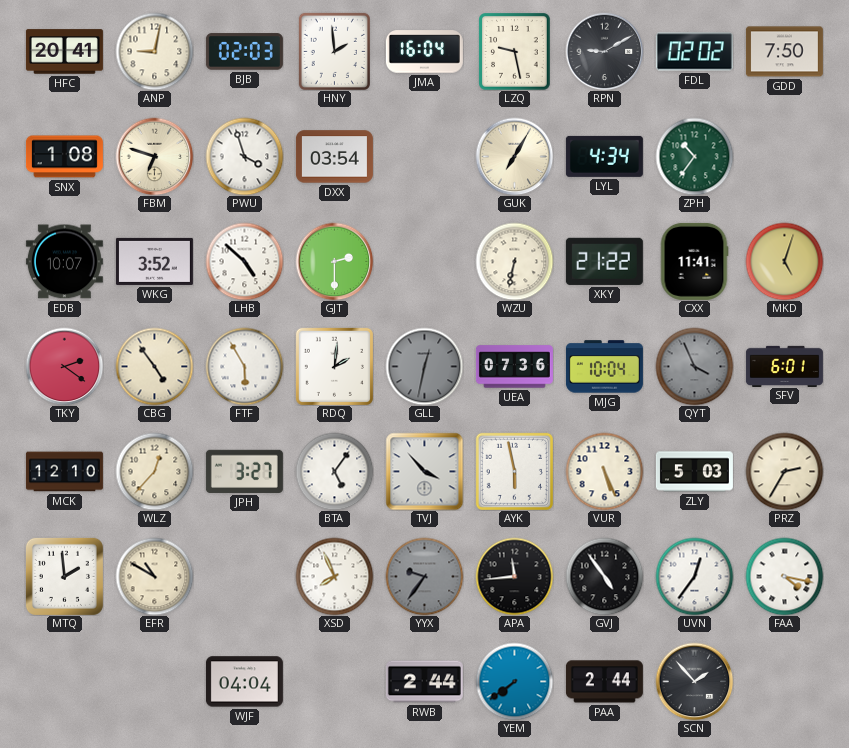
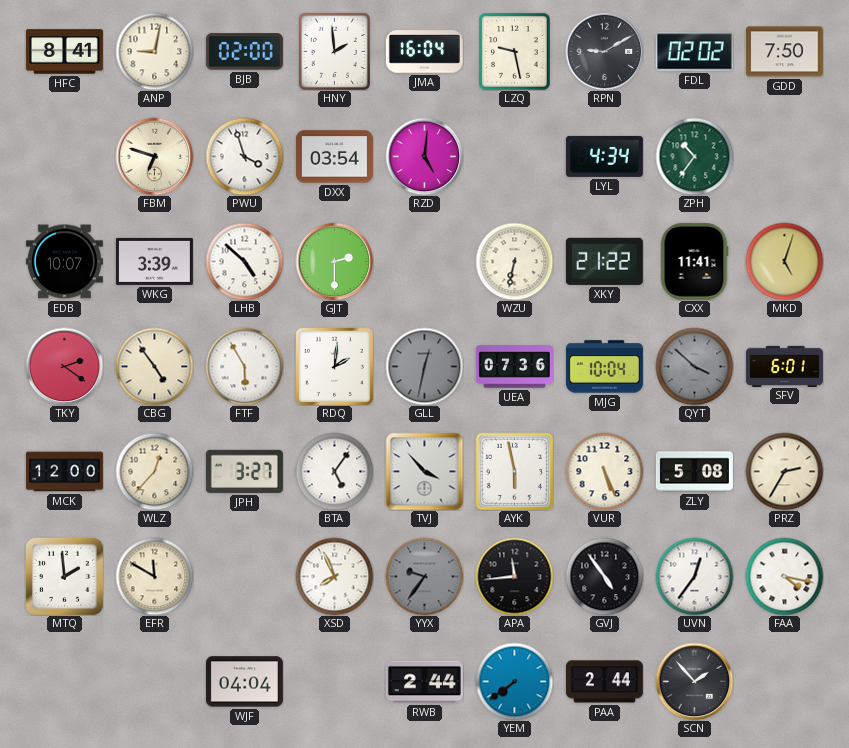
HFC: 20:41 -> 8:41 (64, 52)
BJB: 02:03 -> 02:00 (244, 52)
SNX: 1:08 -> none (64, 157)
RZD: none -> 5:01 (424, 156)
GUK: 7:05 -> none (514, 156)
WKG: 3:52 -> 3:39 (154, 261)
QYT: 3:56 -> 3:52 (694, 366)
MCK: 12:10 -> 12:00 (64, 472)
ZLY: 5:03 -> 5:08 (694, 472)
EFR: 10:50 -> 11:50 (154, 576)
